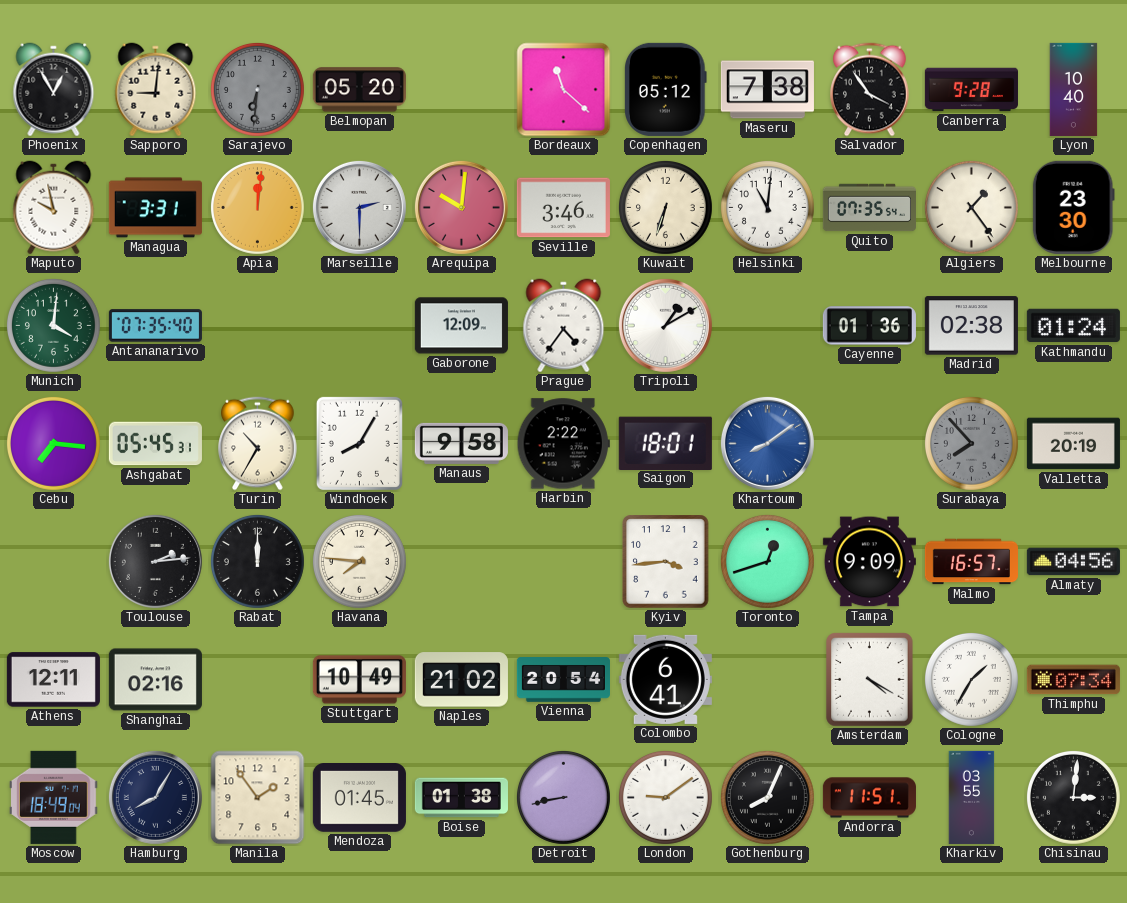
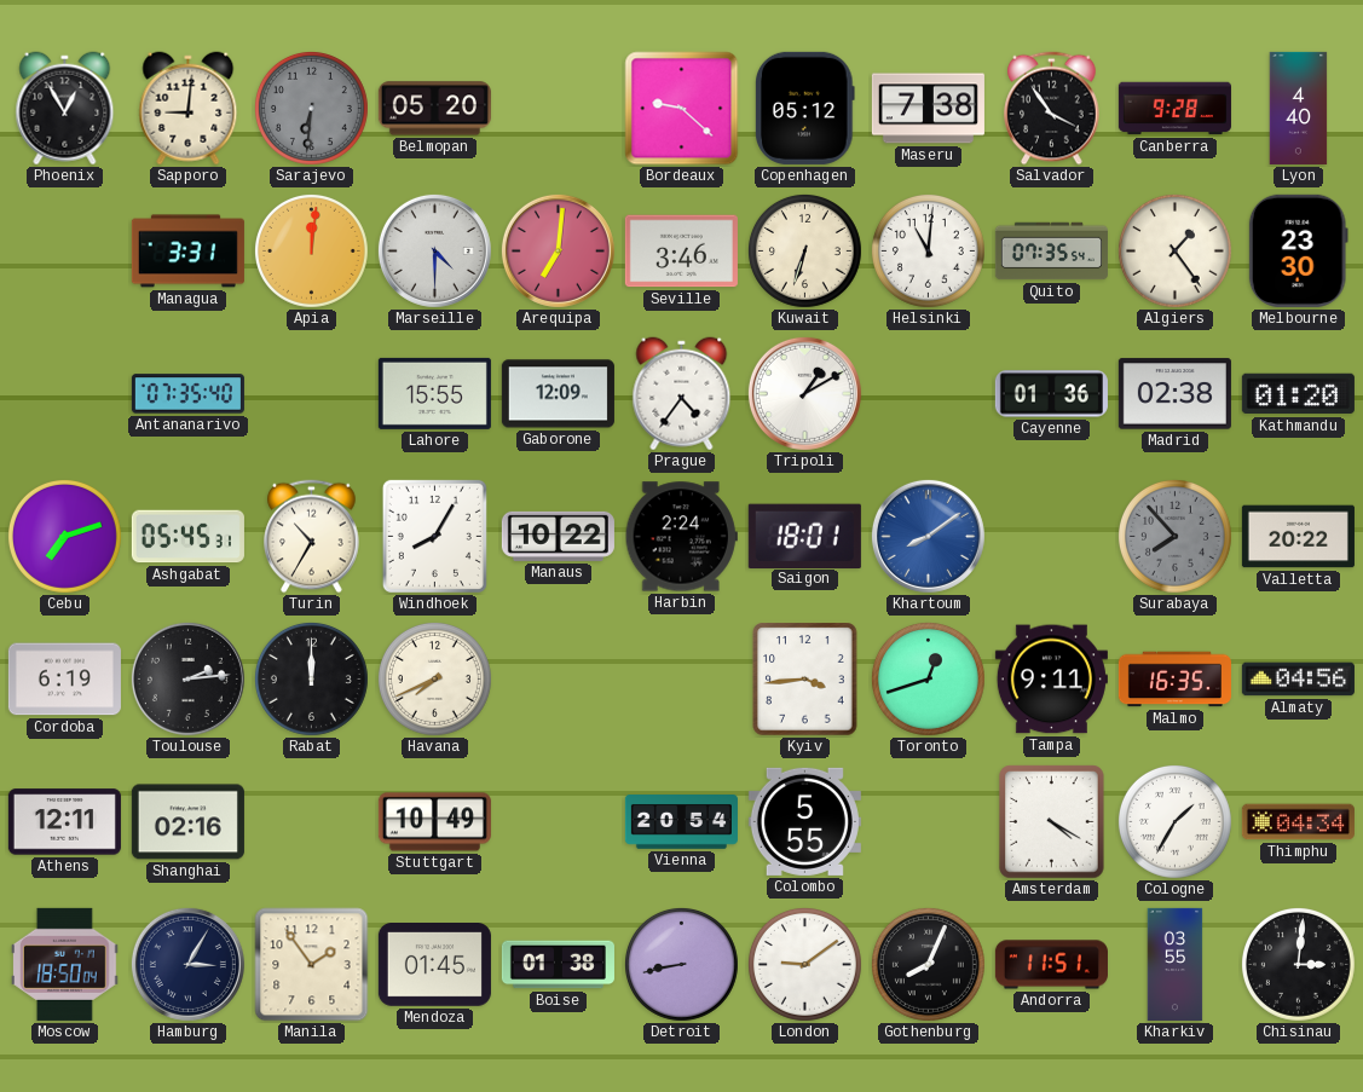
Bordeaux: 11:22 -> 9:22 (682, 109)
Lyon: 10:40 -> 4:40 (1299, 108)
Maputo: 9:58 -> none (54, 208)
Marseille: 2:30 -> 4:30 (434, 250)
Arequipa: 10:01 -> 7:01 (558, 250)
Munich: 4:01 -> none (53, 325)
Lahore: none -> 15:55 (434, 393)
Kathmandu: 01:24 -> 01:20 (1298, 394)
Cebu: 7:16 -> 7:12 (64, 536)
Manaus: 9:58 -> 10:22 (558, 536)
Harbin: 2:22 -> 2:24 (681, 537)
Valletta: 20:19 -> 20:22 (1298, 537)
Cordoba: none -> 6:19 (64, 680)
Havana: 7:46 -> 7:41 (434, 678)
Tampa: 9:09 -> 9:11 (1051, 680)
Malmo: 16:57 -> 16:35 (1174, 680)
Naples: 21:02 -> none (461, 680)
Colombo: 6:41 -> 5:55 (804, 821)
Thimphu: 07:34 -> 04:34 (1298, 822)
Moscow: 18:49 -> 18:50 (65, 964)
Hamburg: 8:05 -> 3:05 (187, 964)
